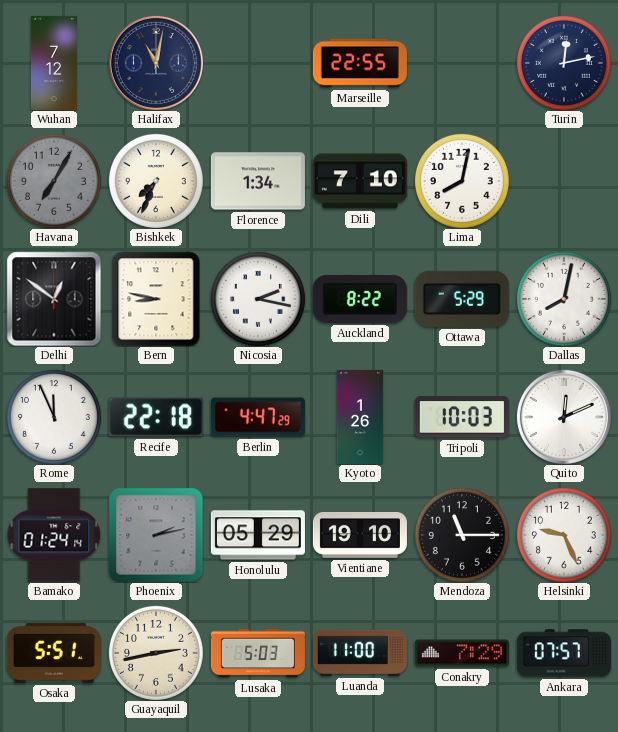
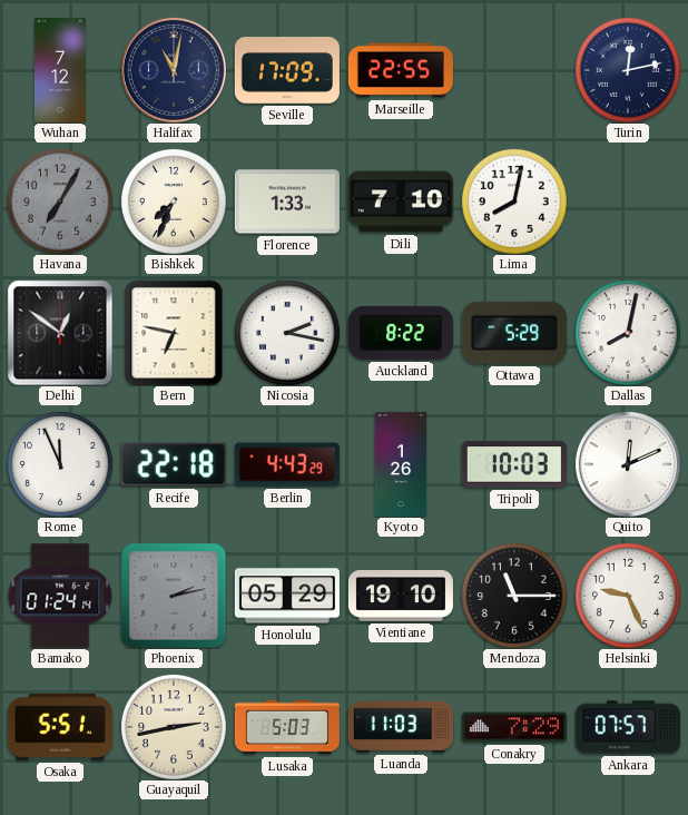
Seville: none -> 17:09 (287, 71)
Florence: 1:34 -> 1:33 (287, 202)
Bern: 8:47 -> 6:47 (174, 333)
Berlin: 4:47 -> 4:43 (287, 464)
Luanda: 11:00 -> 11:03 (401, 727)
